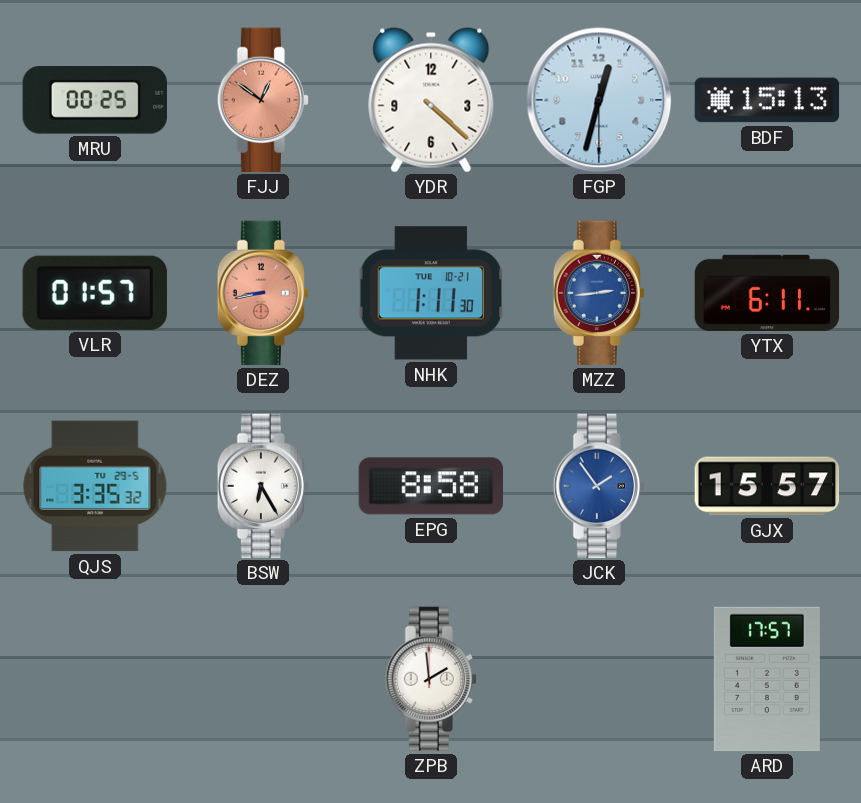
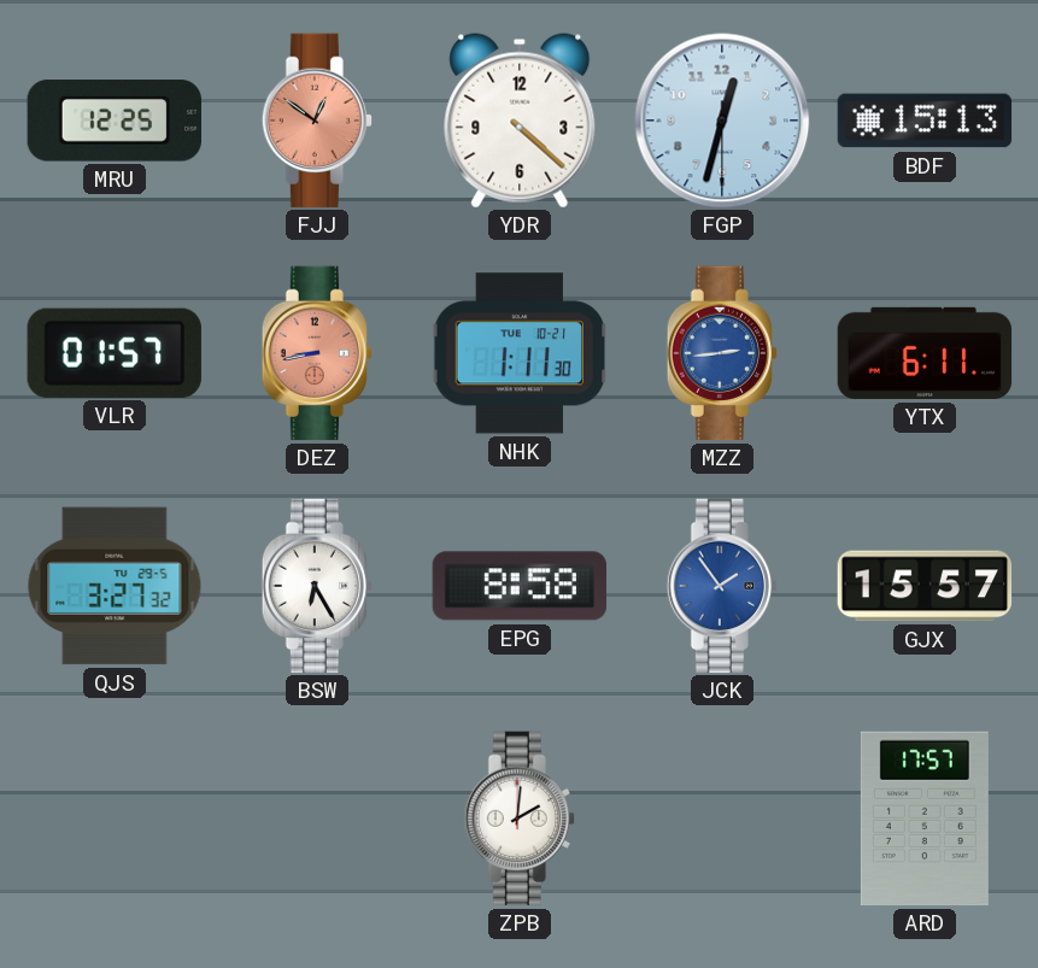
MRU: 00:25 -> 12:25 (113, 121)
QJS: 3:35 -> 3:27 (115, 586)
ZPB: 1:59 -> 2:01 (518, 819)
